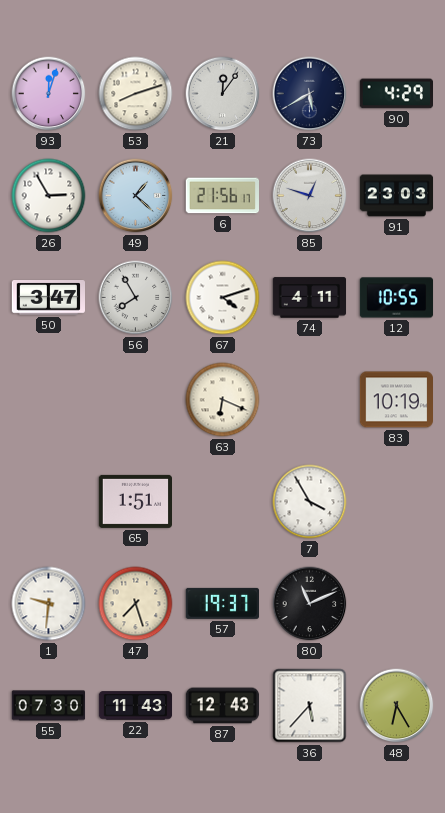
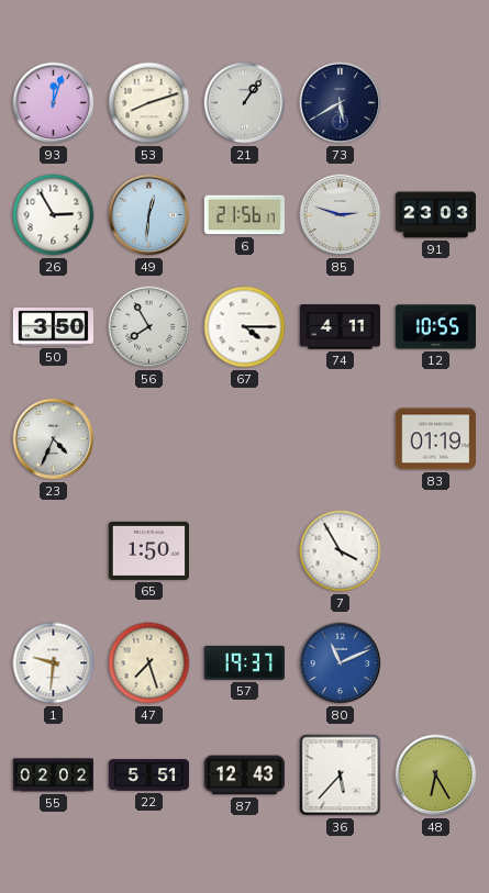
21: 12:06 -> 1:06 (245, 103)
90: 4:29 -> none (396, 94)
49: 1:22 -> 12:31 (149, 215)
85: 12:48 -> 2:48 (341, 215)
50: 3:47 -> 3:50 (53, 327)
67: 4:12 -> 4:15 (245, 327)
23: none -> 4:34 (54, 439)
63: 6:19 -> none (223, 400)
83: 10:19 -> 01:19 (436, 439)
65: 1:51 -> 1:50 (148, 550)
80 dial: black -> blue (341, 663)
55: 07:30 -> 02:02 (54, 775)
22: 11:43 -> 5:51 (149, 775)
